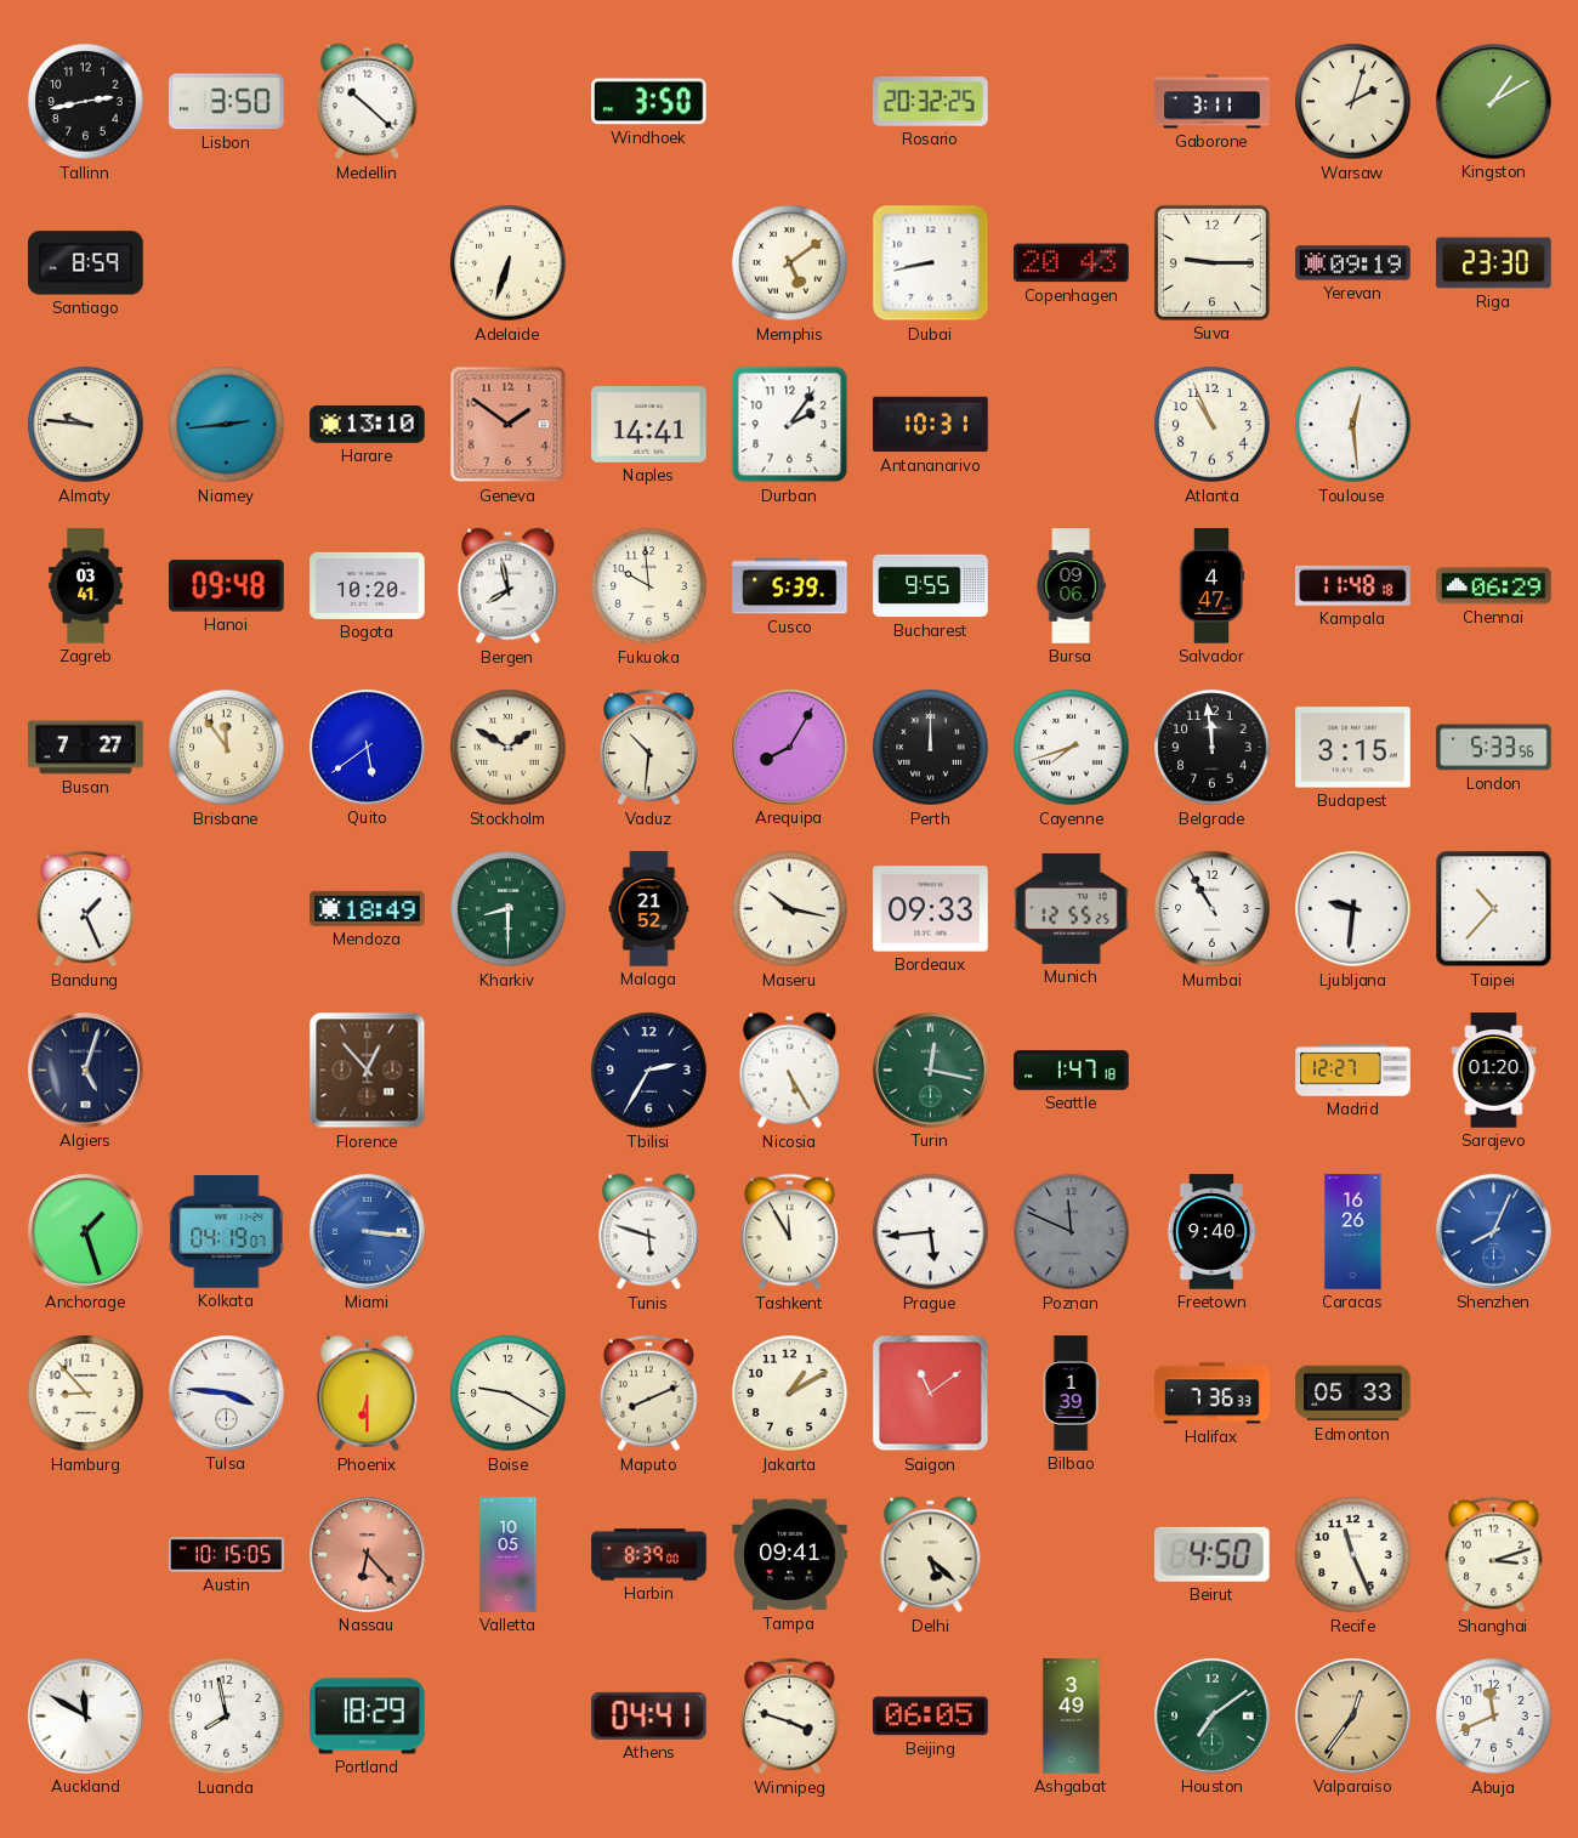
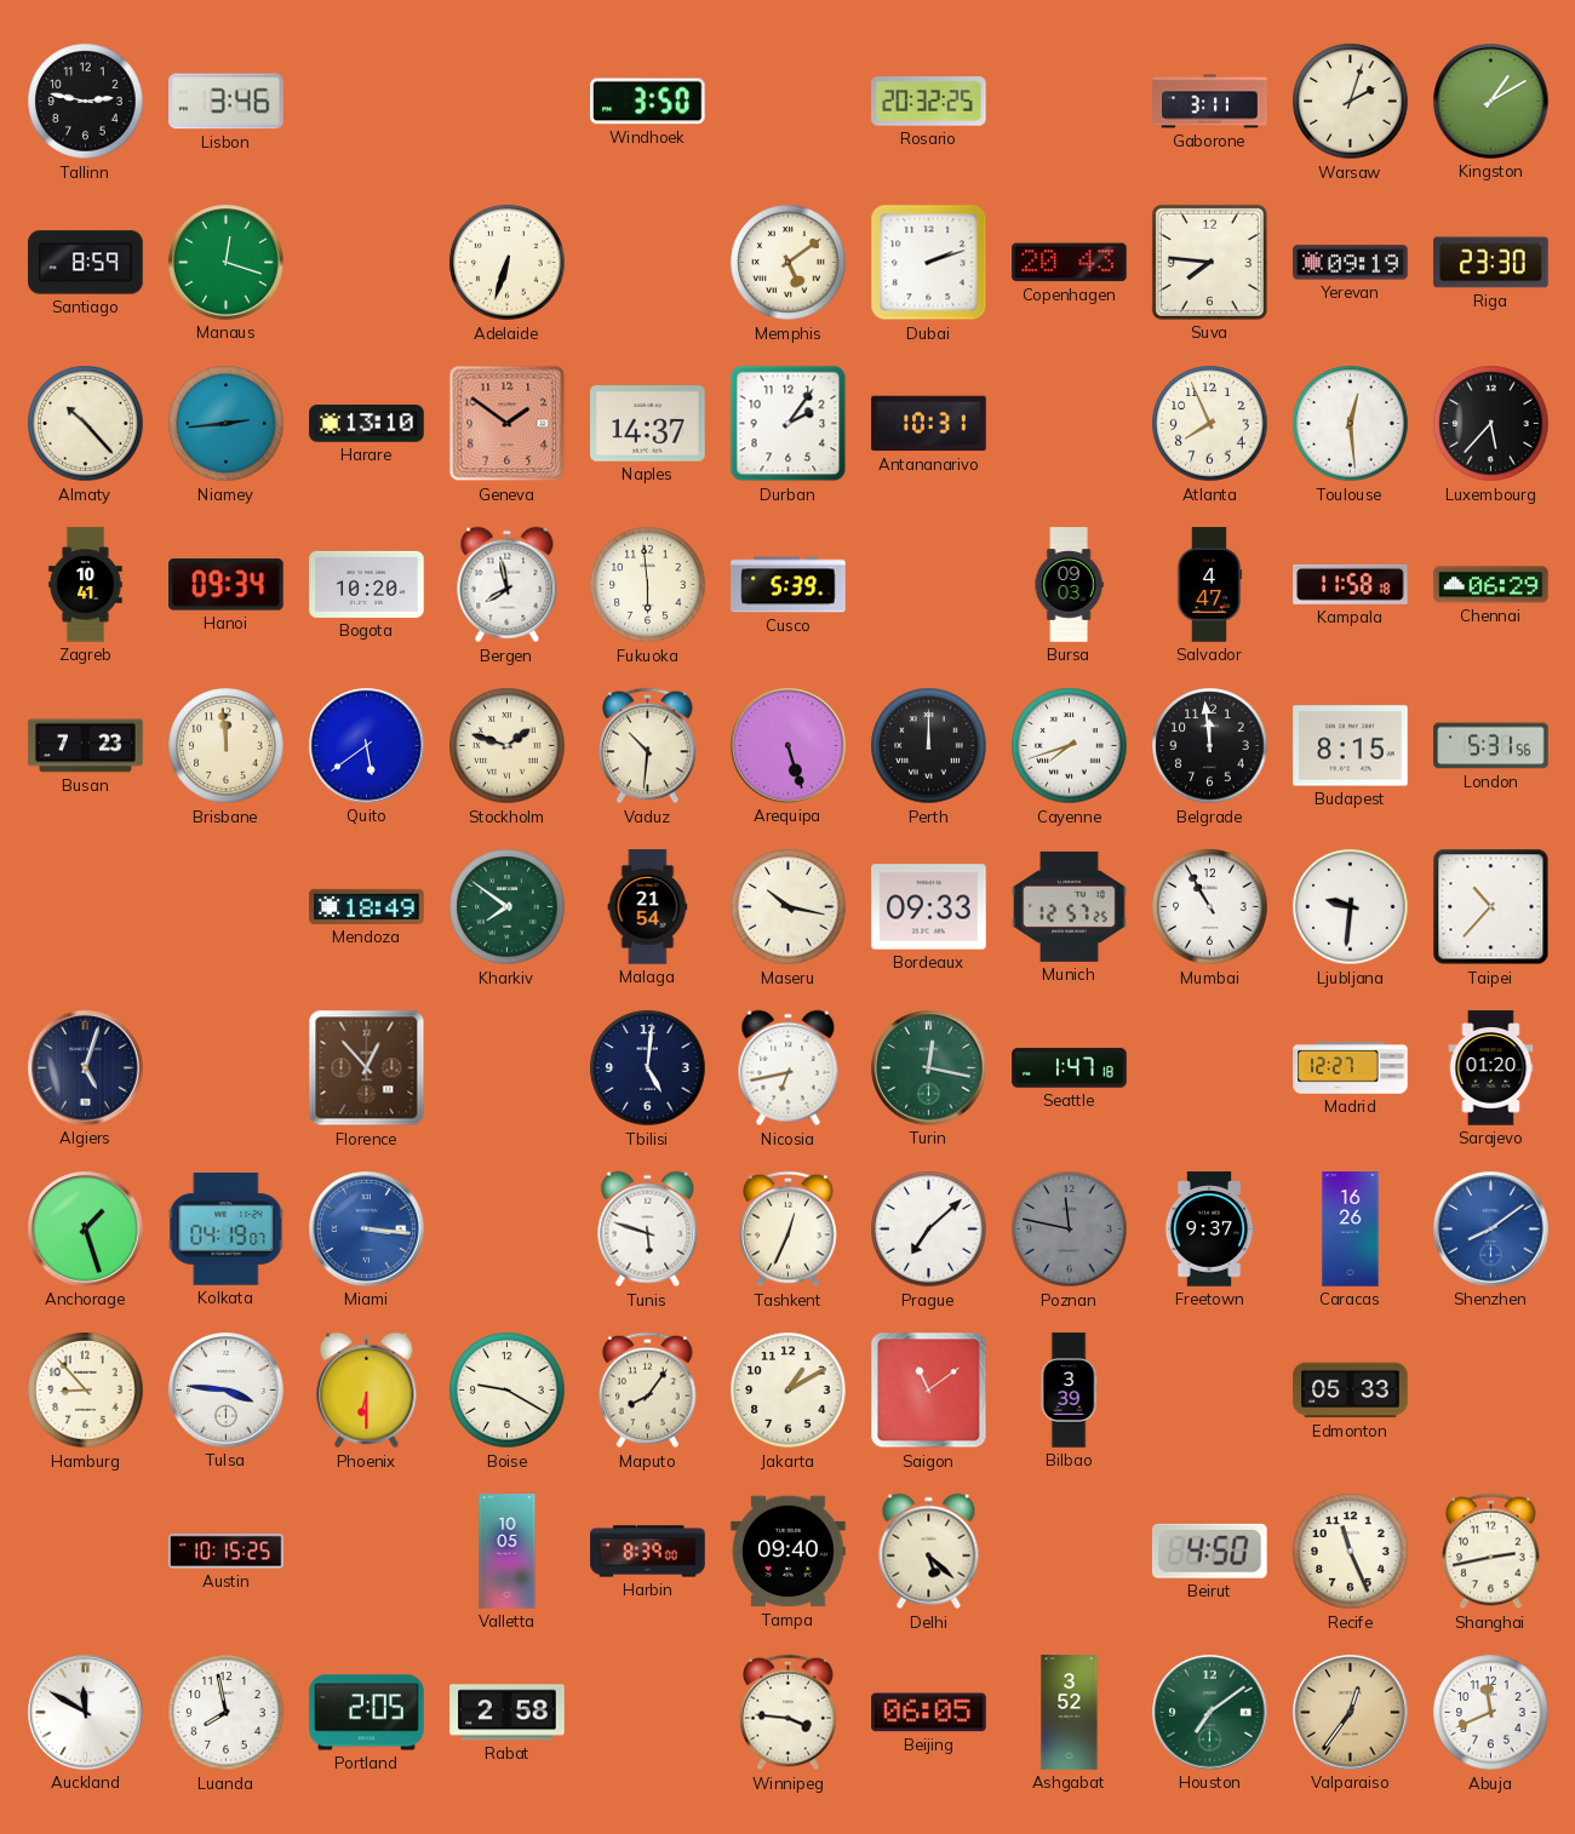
Tallinn: 2:43 -> 2:47 (86, 102)
Lisbon: 3:50 -> 3:46 (227, 102)
Medellin: 10:22 -> none (368, 102)
Manaus: none -> 12:18 (227, 263)
Dubai: 8:43 -> 2:12 (929, 263)
Suva: 9:15 -> 7:46 (1209, 262)
Almaty: 9:46 -> 10:23 (86, 424)
Naples: 14:41 -> 14:37 (648, 424)
Atlanta: 10:56 -> 7:56 (1210, 424)
Luxembourg: none -> 5:37 (1491, 424)
Zagreb: 03:41 -> 10:41 (86, 585)
Hanoi: 09:48 -> 09:34 (227, 585)
Fukuoka: 9:59 -> 5:59 (648, 585)
Bucharest: 9:55 -> none (931, 586)
Bursa: 09:06 -> 09:03 (1069, 585)
Kampala: 11:48 -> 11:58 (1351, 584)
Busan: 7:27 -> 7:23 (86, 746)
Brisbane: 11:54 -> 11:59 (227, 746)
Stockholm: 1:50 -> 1:48 (508, 746)
Arequipa: 8:05 -> 5:27 (789, 746)
Budapest: 3:15 -> 8:15 (1351, 746)
London: 5:33 -> 5:31 (1491, 746)
Bandung: 1:26 -> none (86, 909)
Kharkiv: 8:30 -> 7:51 (508, 907)
Malaga: 21:52 -> 21:54 (648, 907)
Munich: 12:55 -> 12:57 (1070, 906)
Tbilisi: 2:35 -> 5:01 (648, 1068)
Nicosia: 5:25 -> 6:43 (789, 1068)
Tashkent: 11:55 -> 12:34 (789, 1230)
Prague: 5:44 -> 7:08 (929, 1230)
Poznan: 11:49 -> 11:47 (1070, 1230)
Freetown: 9:40 -> 9:37 (1209, 1230)
Shenzhen: 8:04 -> 8:09 (1491, 1230)
Maputo: 8:11 -> 8:06 (648, 1391)
Bilbao: 1:39 -> 3:39 (1069, 1391)
Halifax: 7:36 -> none (1213, 1394)
Austin: 10:15:05 -> 10:15:25 (227, 1552)
Nassau: 6:23 -> none (368, 1555)
Tampa: 09:41 -> 09:40 (789, 1552)
Shanghai: 3:12 -> 2:43 (1491, 1552)
Portland: 18:29 -> 2:05 (367, 1713)
Rabat: none -> 2:58 (508, 1713)
Athens: 04:41 -> none (648, 1715)
Winnipeg: 3:48 -> 3:46 (789, 1713)
Ashgabat: 3:49 -> 3:52 (1070, 1713)
